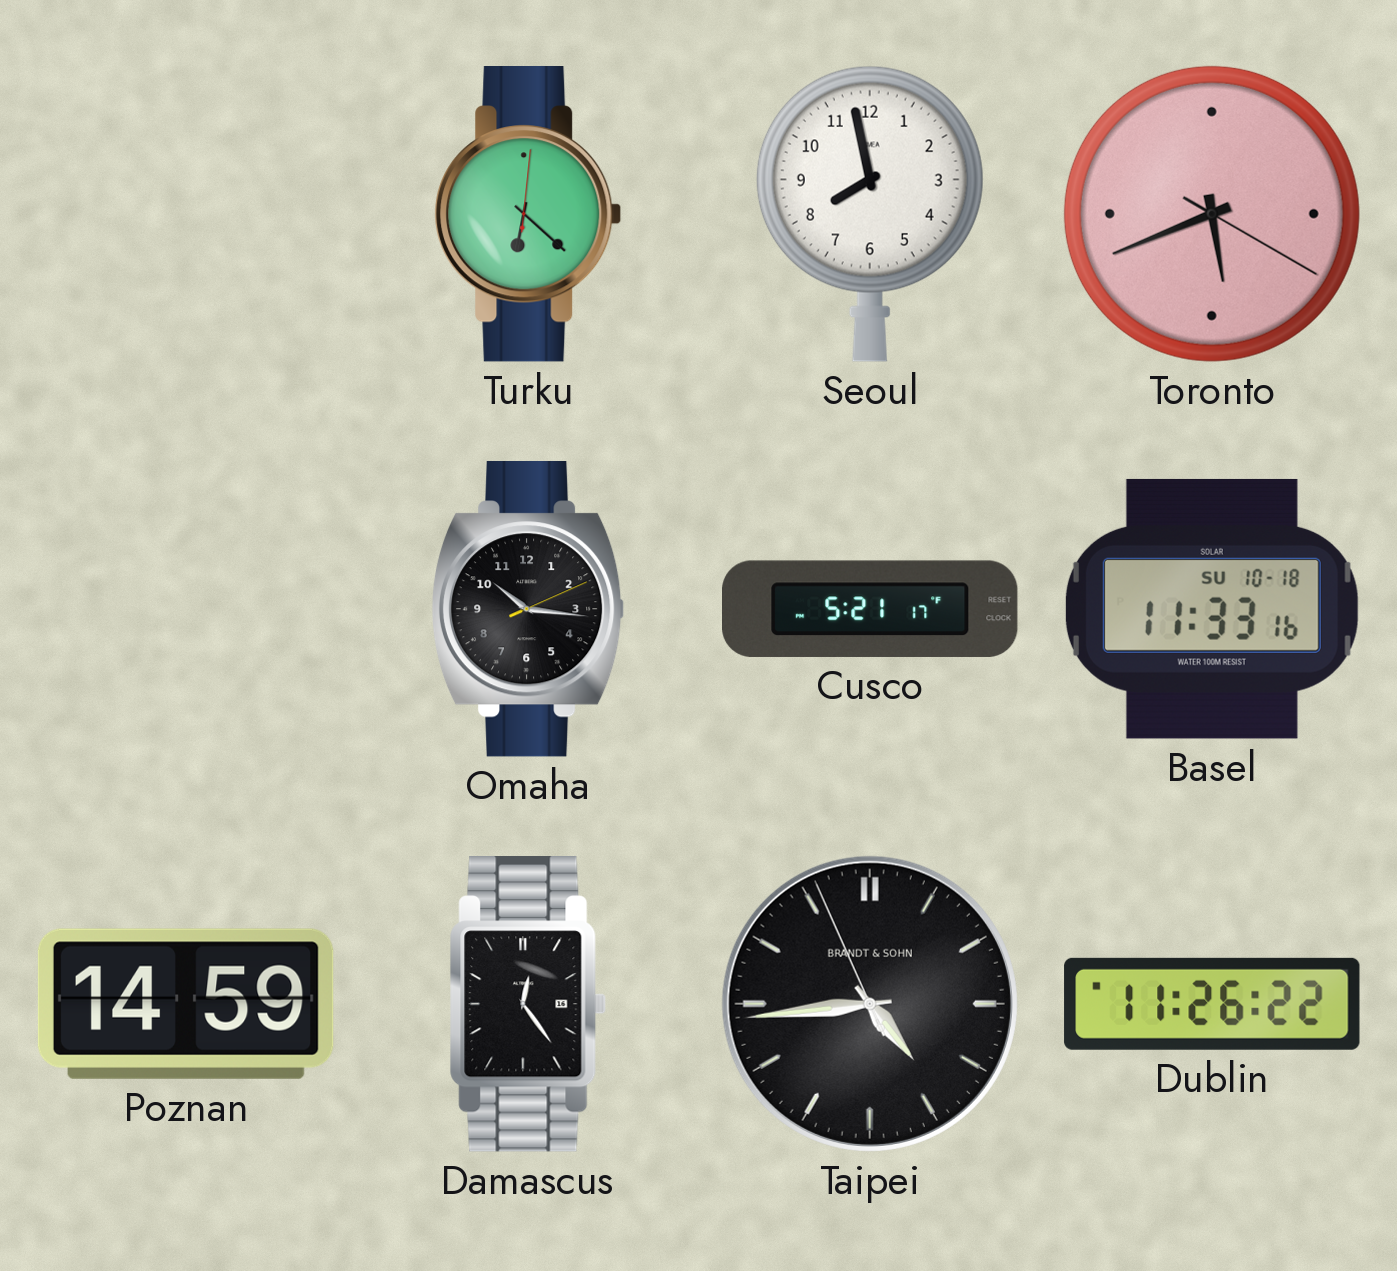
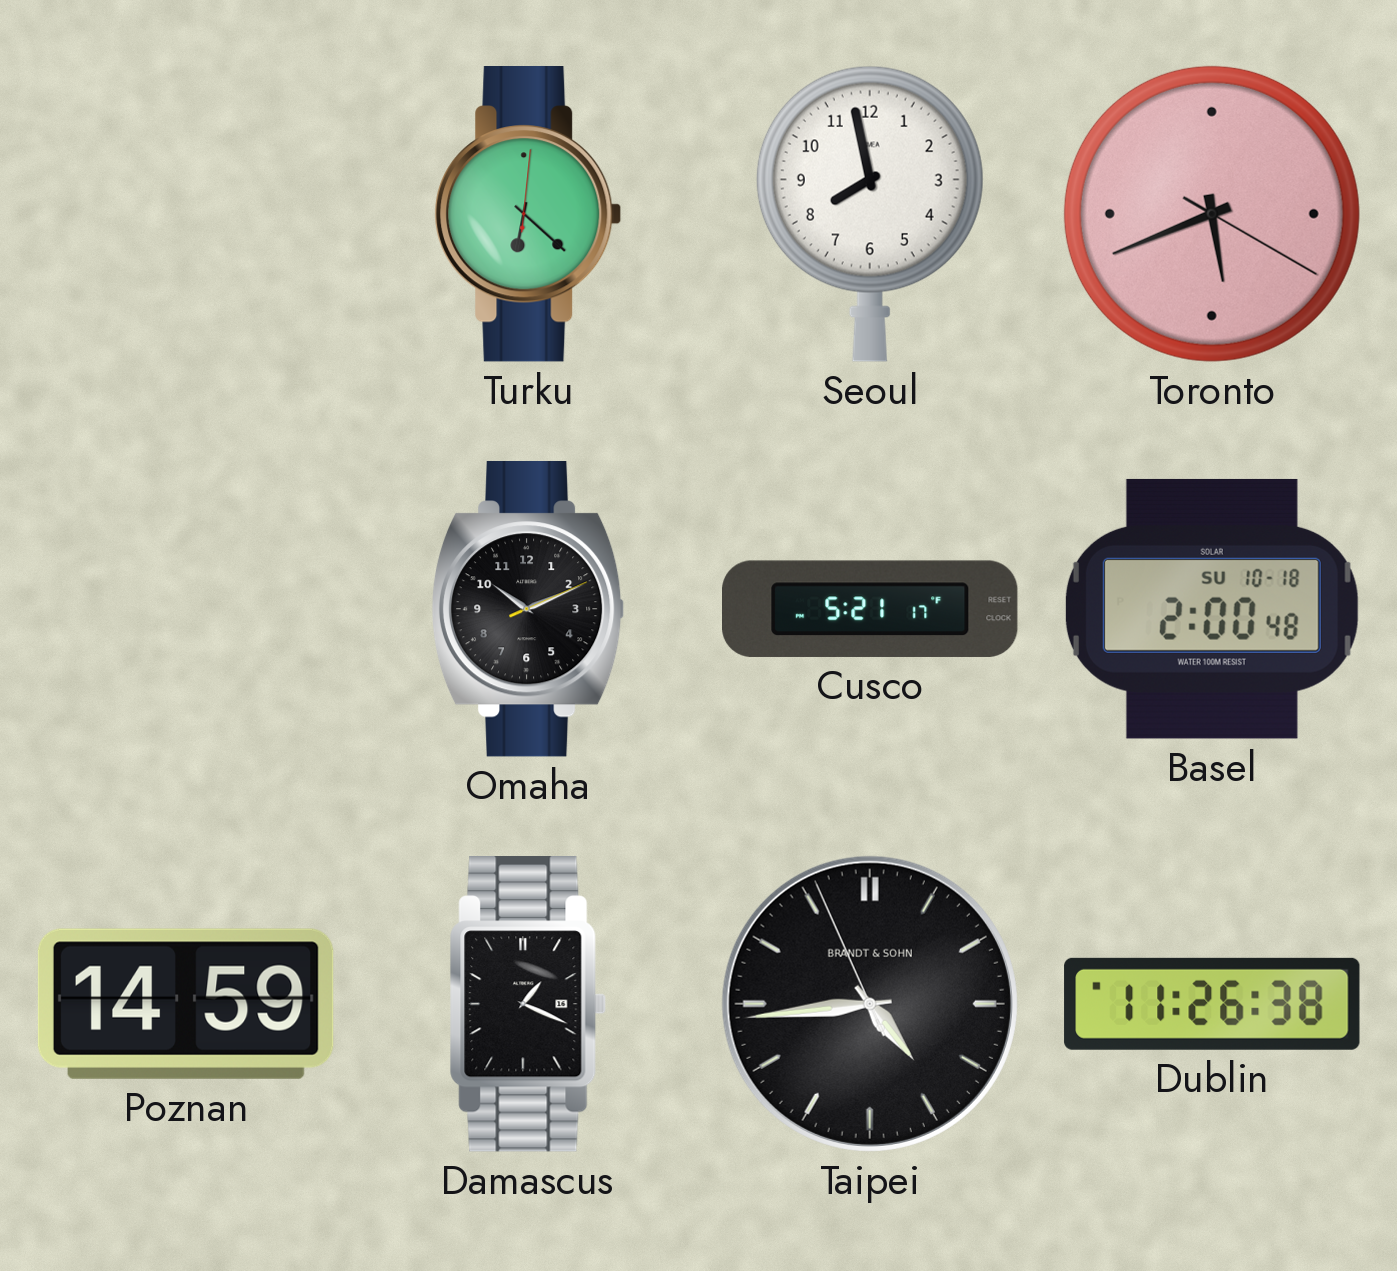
Omaha: 10:16 -> 10:11 (528, 610)
Basel: 11:33 -> 2:00 (1212, 609)
Damascus: 12:24 -> 1:19 (528, 1005)
Dublin: 11:26:22 -> 11:26:38 (1212, 1004)
